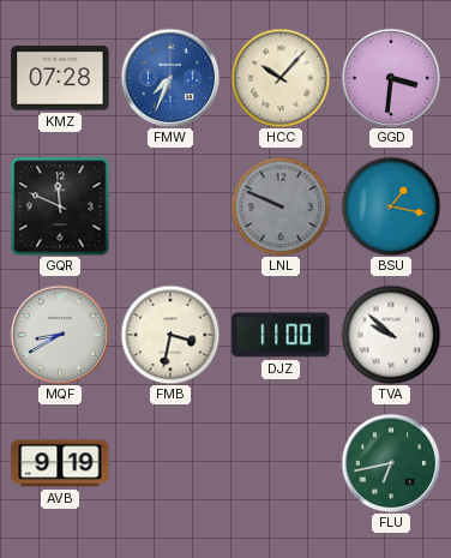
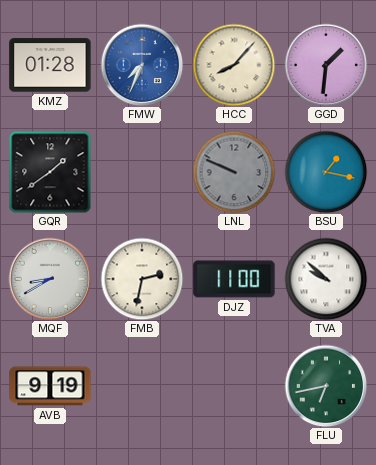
KMZ: 07:28 -> 01:28 (50, 65)
HCC: 10:07 -> 8:07 (234, 65)
GGD: 3:31 -> 1:31 (326, 65)
GQR: 11:49 -> 1:39 (50, 172)
FMB: 3:32 -> 2:32 (142, 279)
